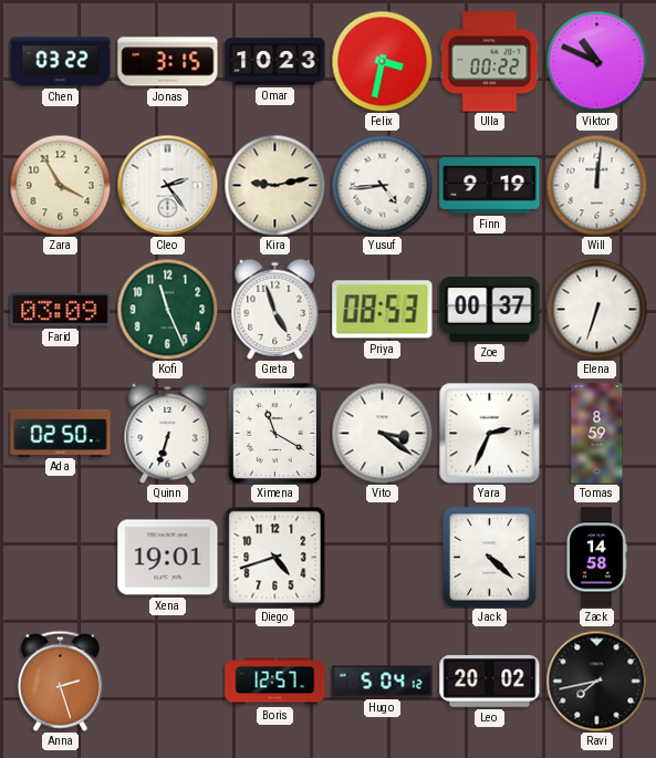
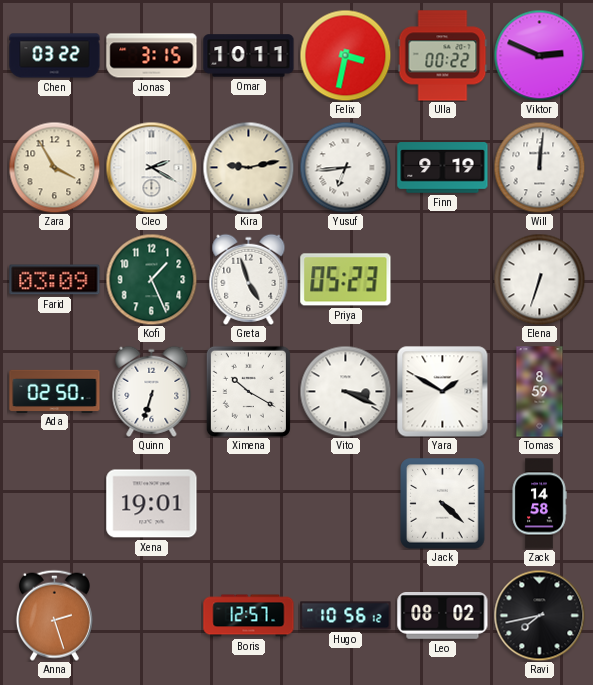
Omar: 10:23 -> 10:11 (249, 56)
Viktor: 10:49 -> 2:49 (539, 55)
Cleo: 2:24 -> 2:20 (151, 167)
Yusuf: 4:44 -> 6:44 (345, 167)
Kofi: 11:26 -> 1:26 (151, 279)
Priya: 08:53 -> 05:23 (346, 280)
Zoe: 00:37 -> none (490, 309)
Ximena: 11:20 -> 10:20 (248, 391)
Vito: 3:21 -> 3:19 (345, 391)
Yara: 2:34 -> 1:50 (442, 391)
Diego: 4:42 -> none (275, 558)
Hugo: 5:04 -> 10:56 (346, 616)
Leo: 20:02 -> 08:02 (443, 616)
